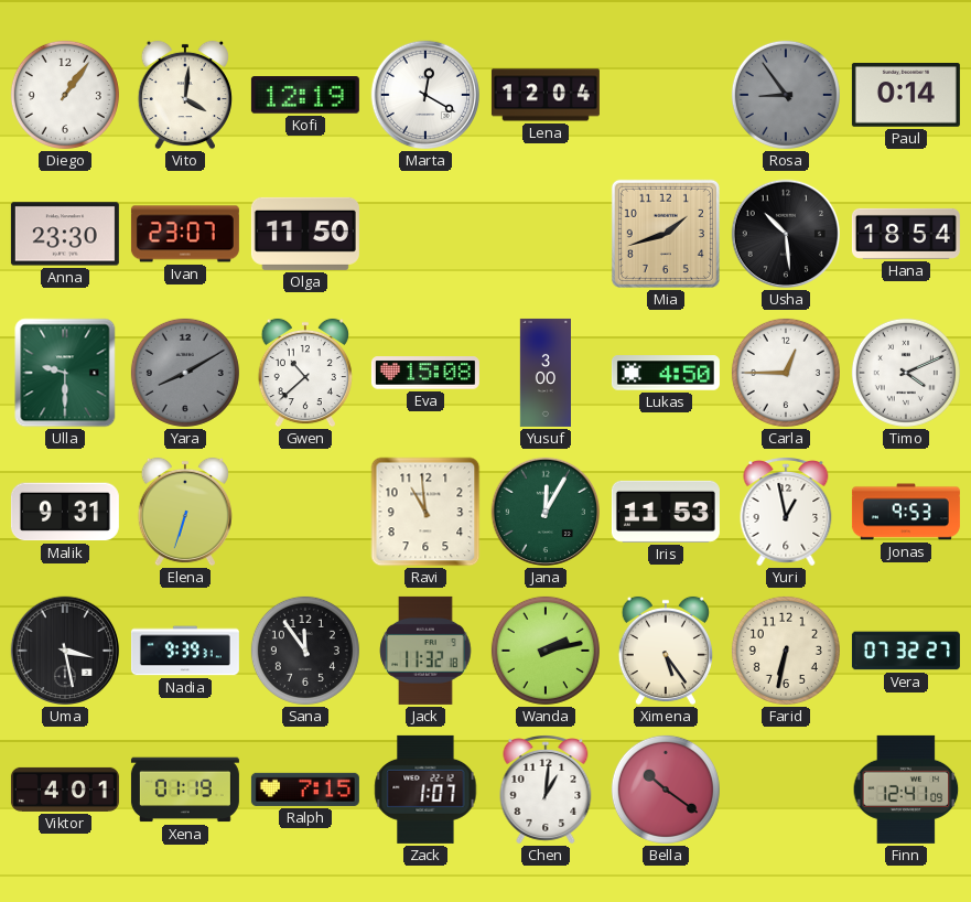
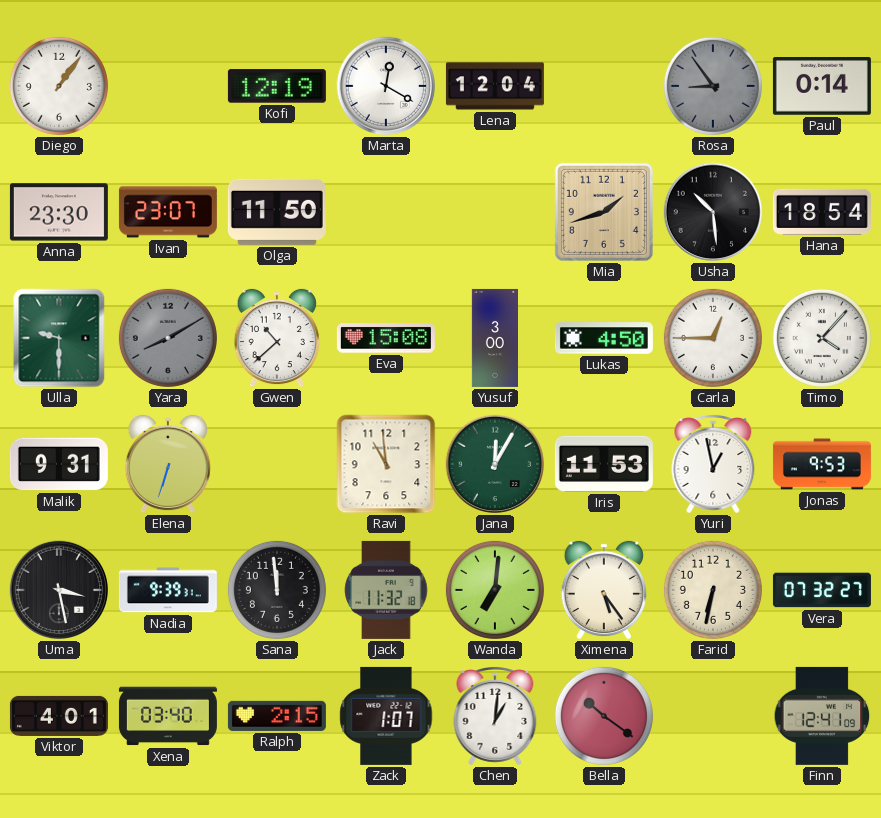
Vito: 4:01 -> none (185, 95)
Timo: 4:11 -> 4:07 (822, 338)
Sana: 11:54 -> 11:59 (277, 590)
Wanda: 2:13 -> 7:01 (495, 590)
Xena: 01:19 -> 03:40 (168, 716)
Ralph: 7:15 -> 2:15 (277, 716)
